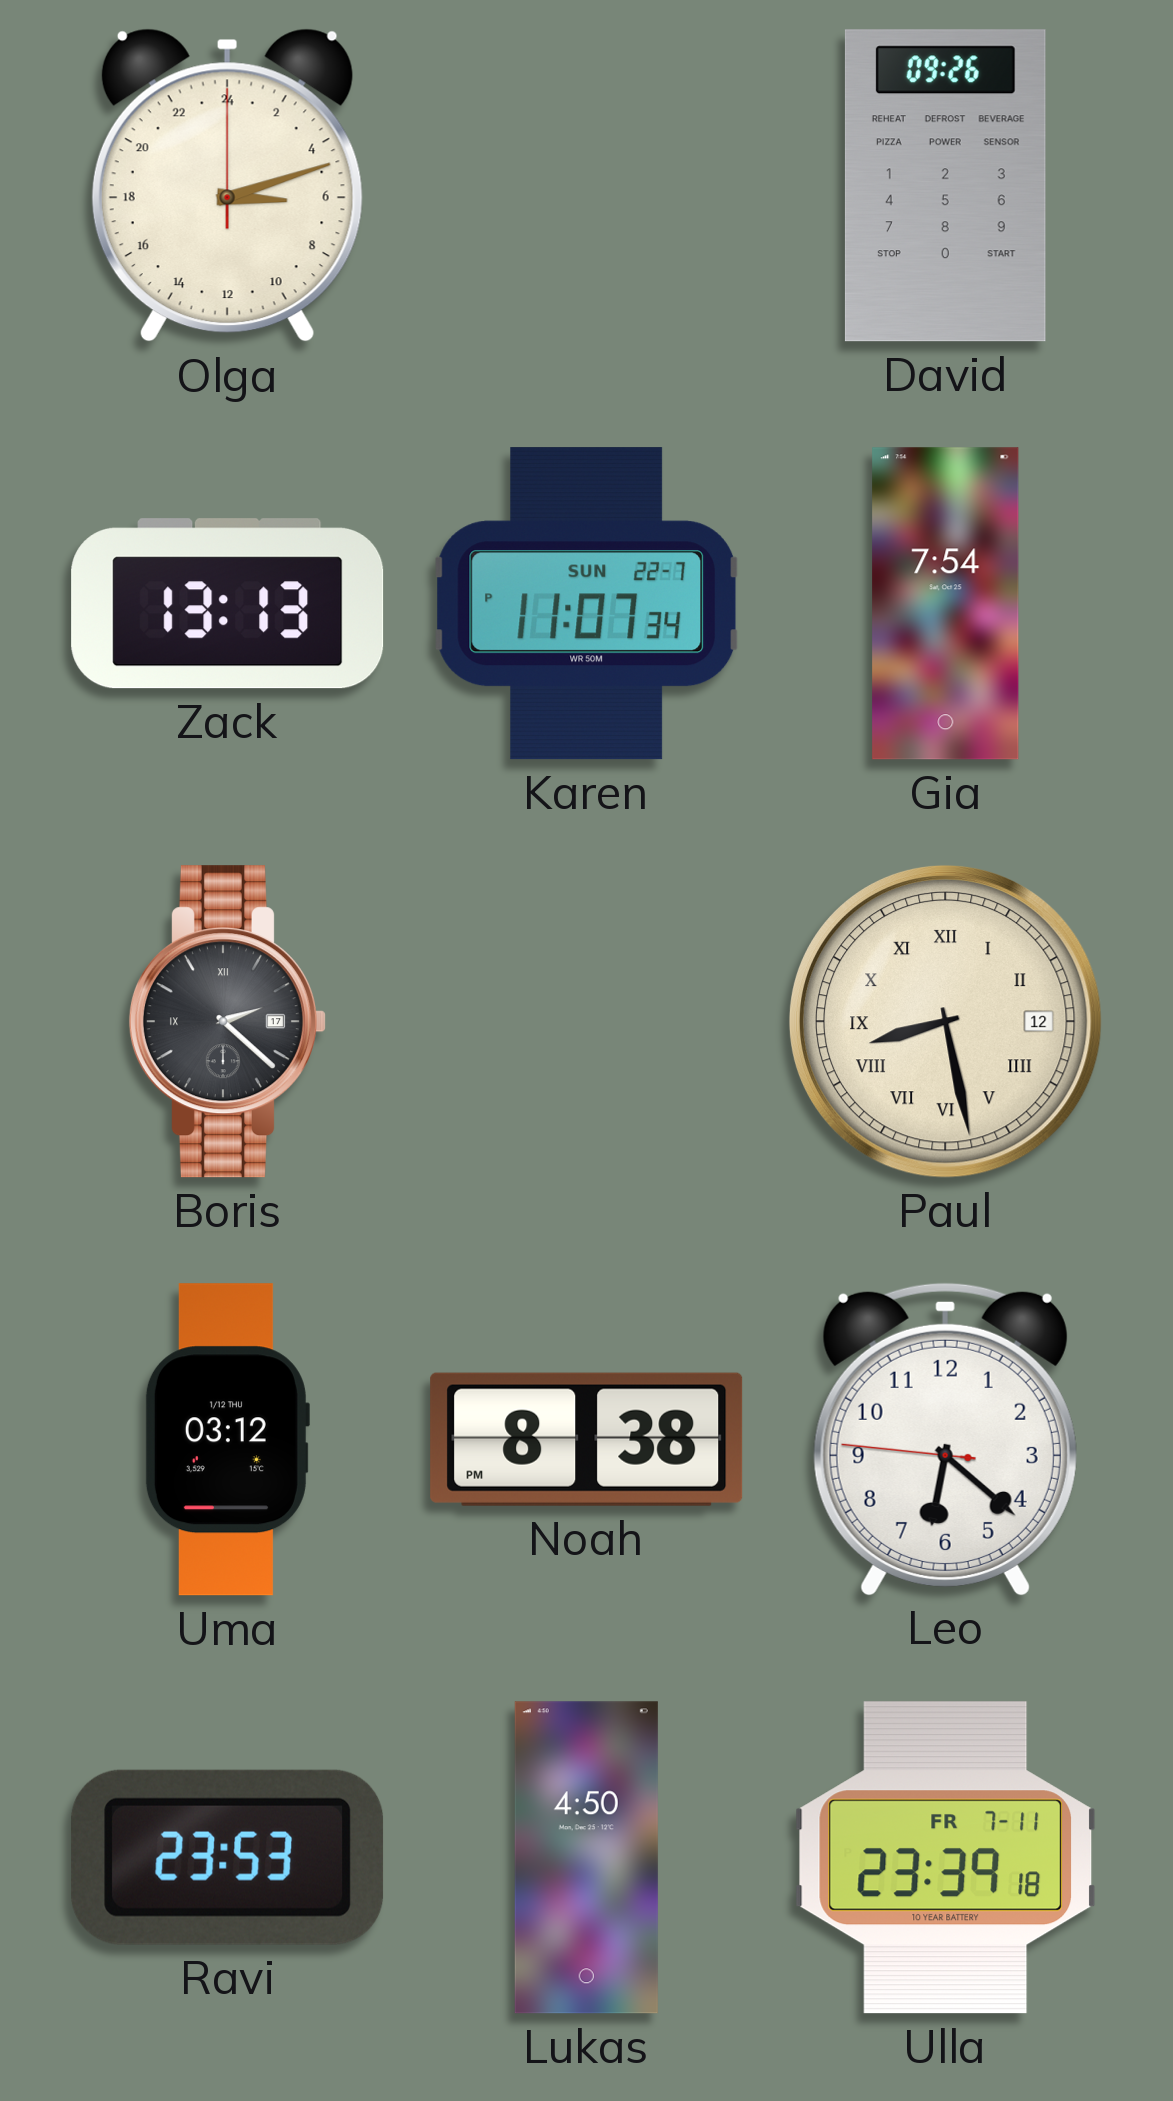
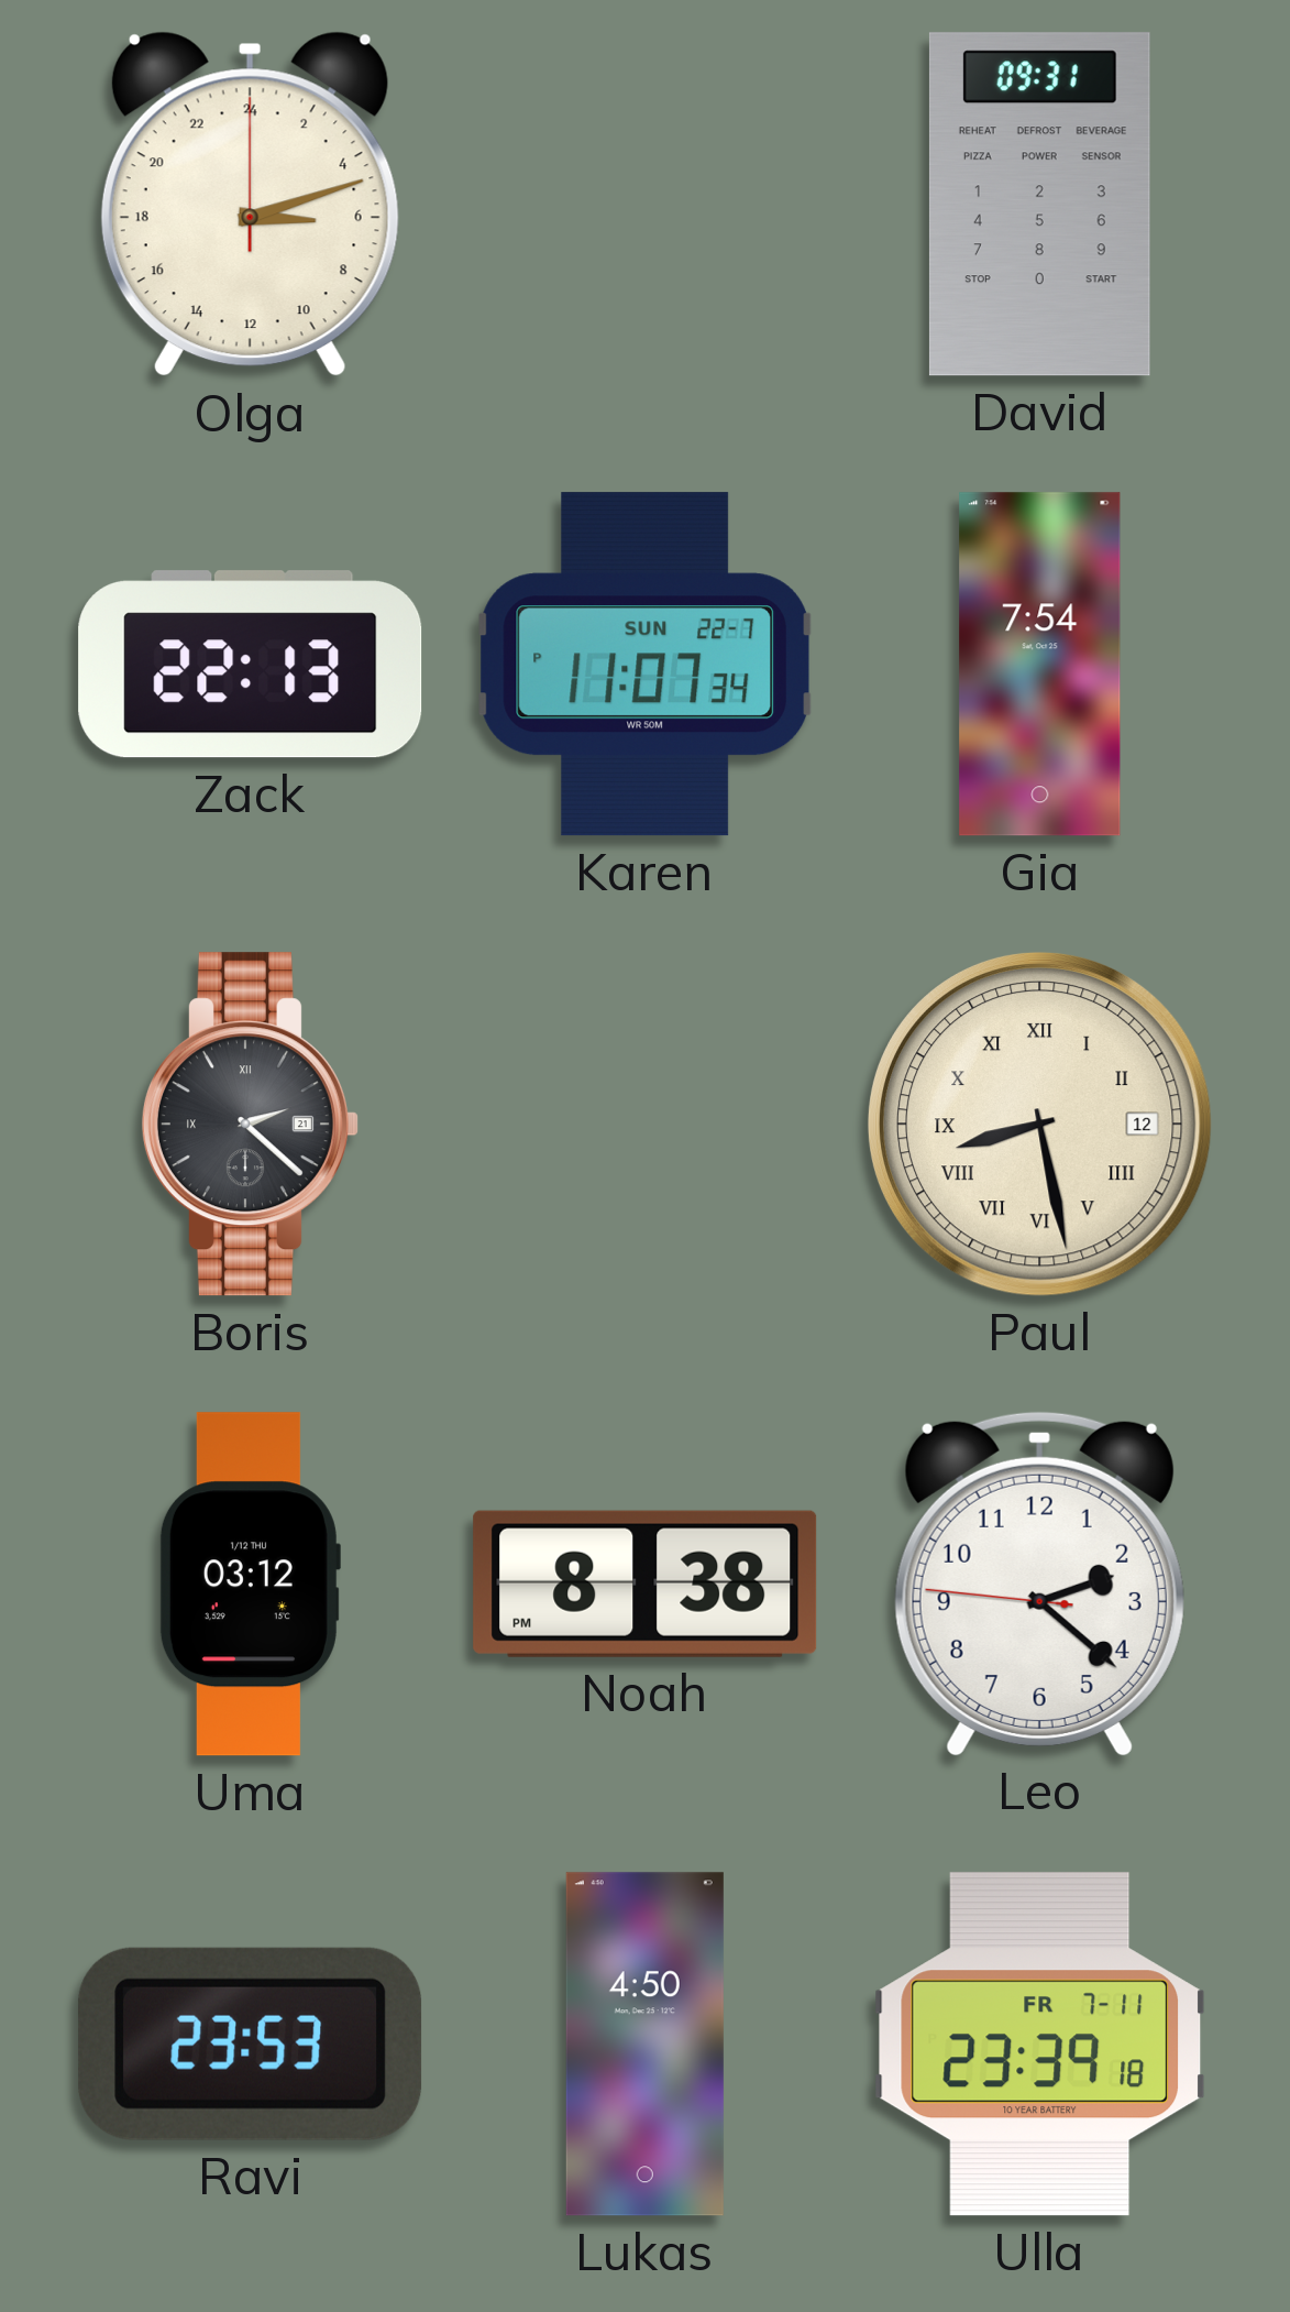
David: 09:26 -> 09:31 (1039, 205)
Zack: 13:13 -> 22:13 (251, 665)
Boris date: 17 -> 21 (250, 1125)
Leo: 6:21 -> 2:21 (1039, 1584)
